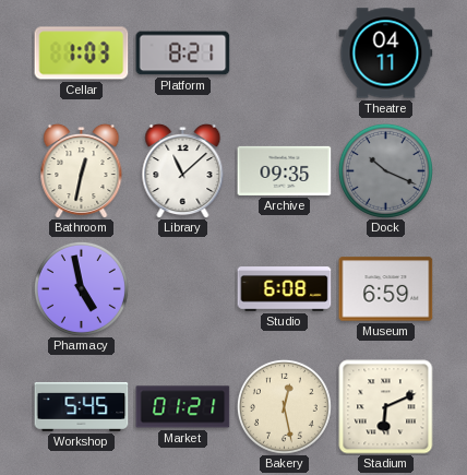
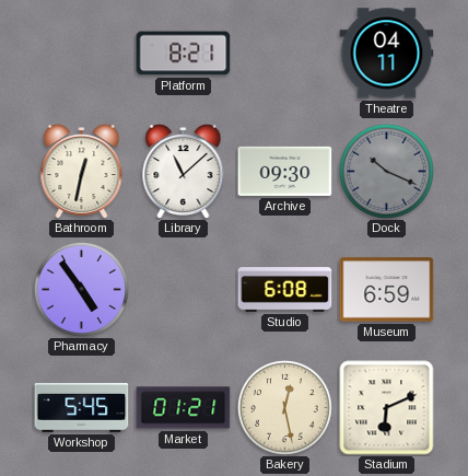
Cellar: 1:03 -> none (82, 54)
Archive: 09:35 -> 09:30 (285, 171)
Pharmacy: 4:58 -> 4:54 (81, 289)
